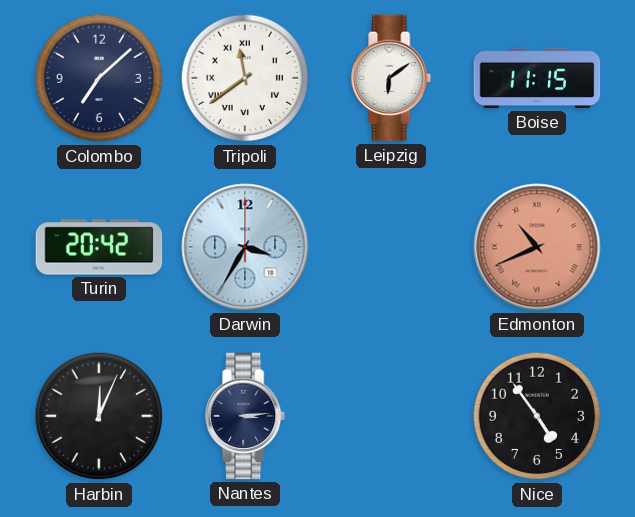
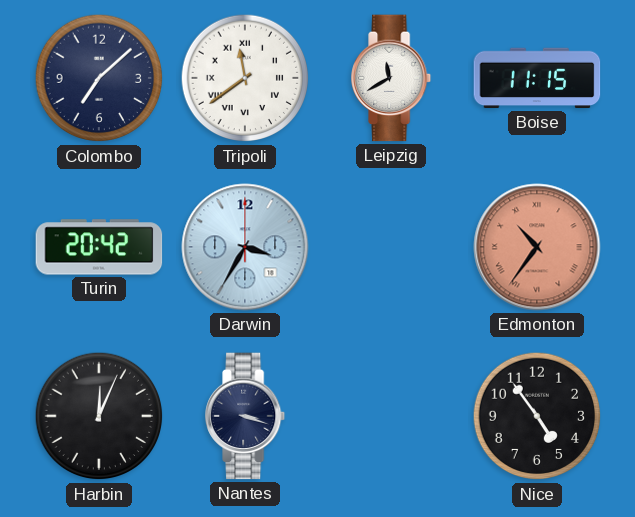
Leipzig: 6:09 -> 11:40 (392, 78)
Edmonton: 10:41 -> 10:36 (537, 247)
Nantes: 3:14 -> 3:18 (246, 416)
